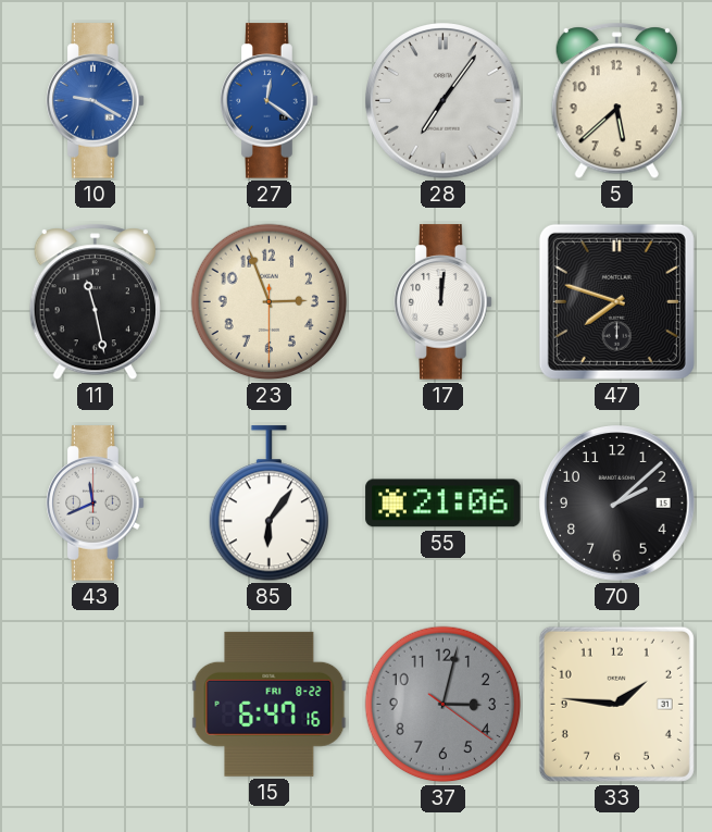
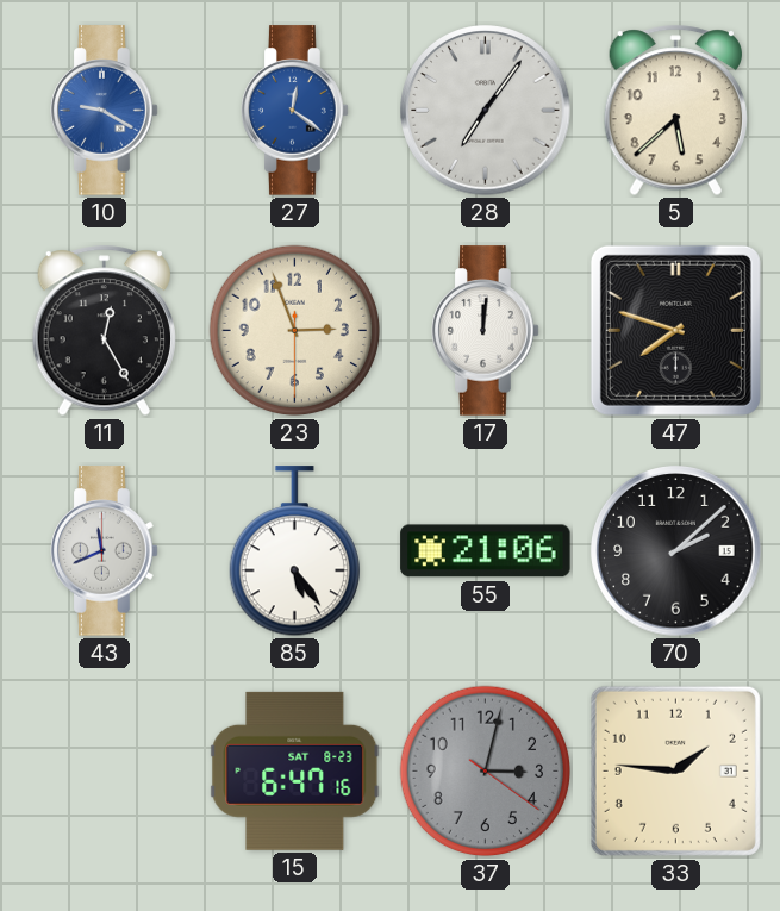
11: 11:28 -> 12:25 (104, 331)
85: 6:06 -> 5:24 (294, 551)
15 date: FRI 8-22 -> SAT 8-23 (295, 770)
